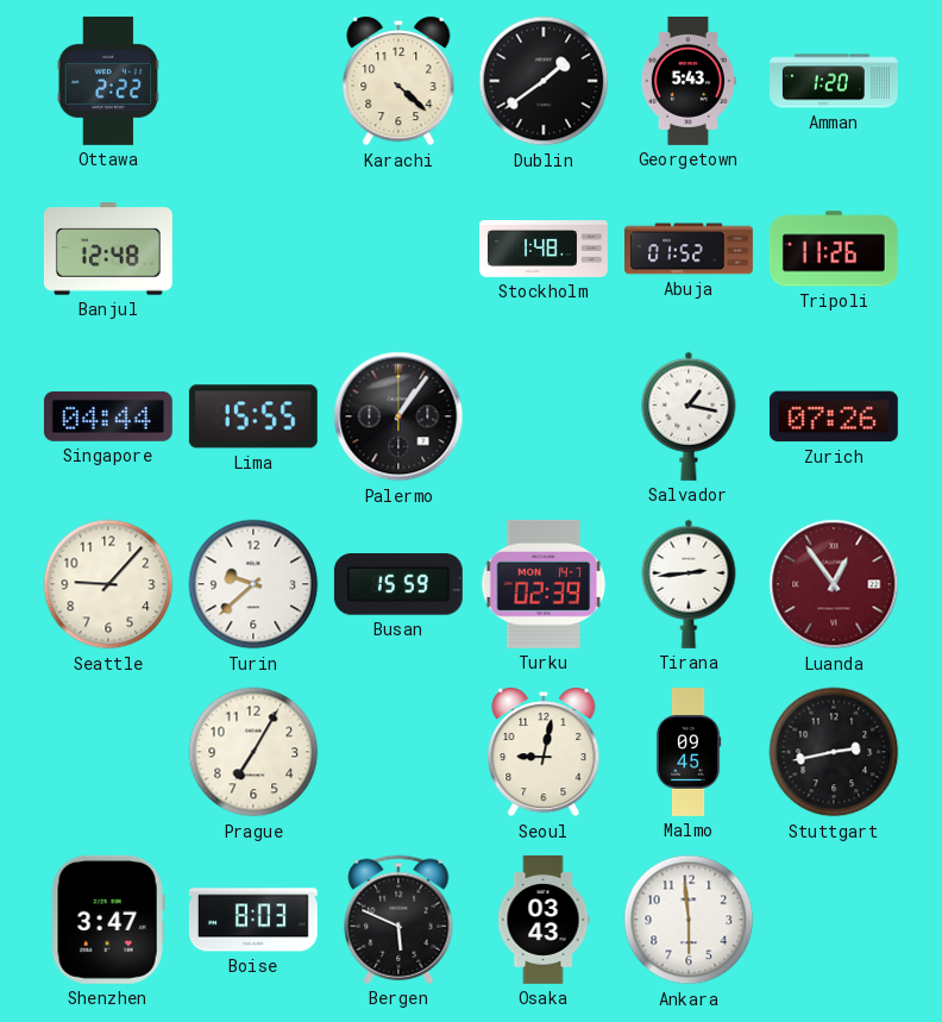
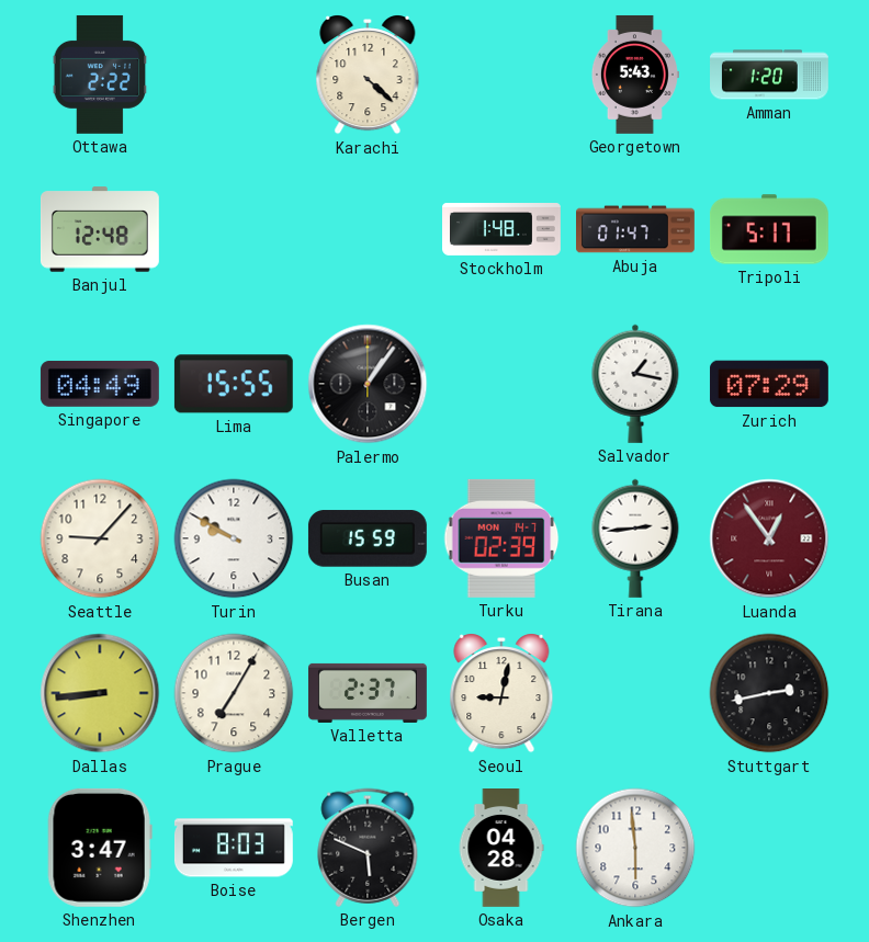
Dublin: 1:39 -> none (544, 81)
Abuja: 01:52 -> 01:47 (636, 229)
Tripoli: 11:26 -> 5:17 (769, 229)
Singapore: 04:44 -> 04:49 (100, 384)
Zurich: 07:26 -> 07:29 (769, 384)
Turin: 9:38 -> 9:50 (234, 538)
Dallas: none -> 8:44 (100, 693)
Valletta: none -> 2:37 (368, 693)
Malmo: 09:45 -> none (689, 753)
Osaka: 03:43 -> 04:28 (501, 849)
